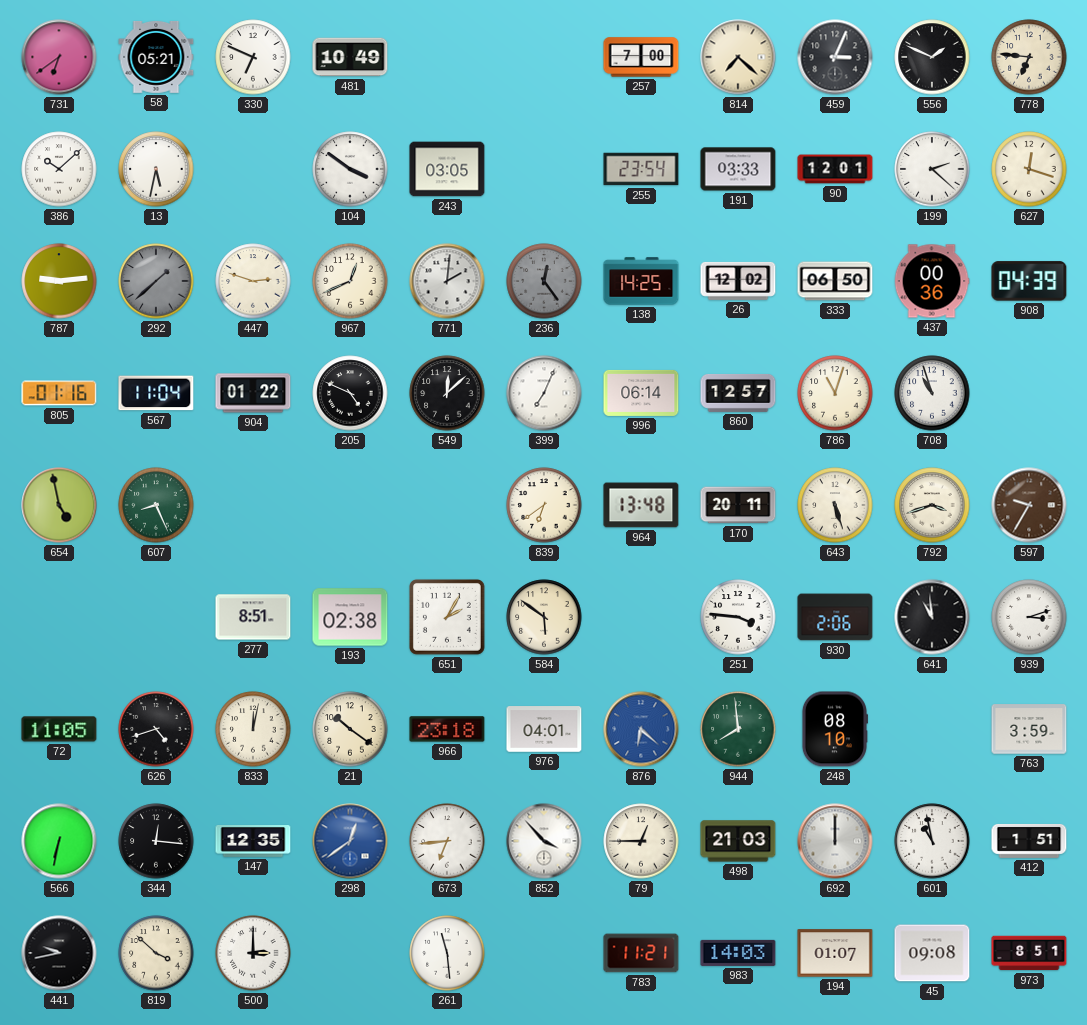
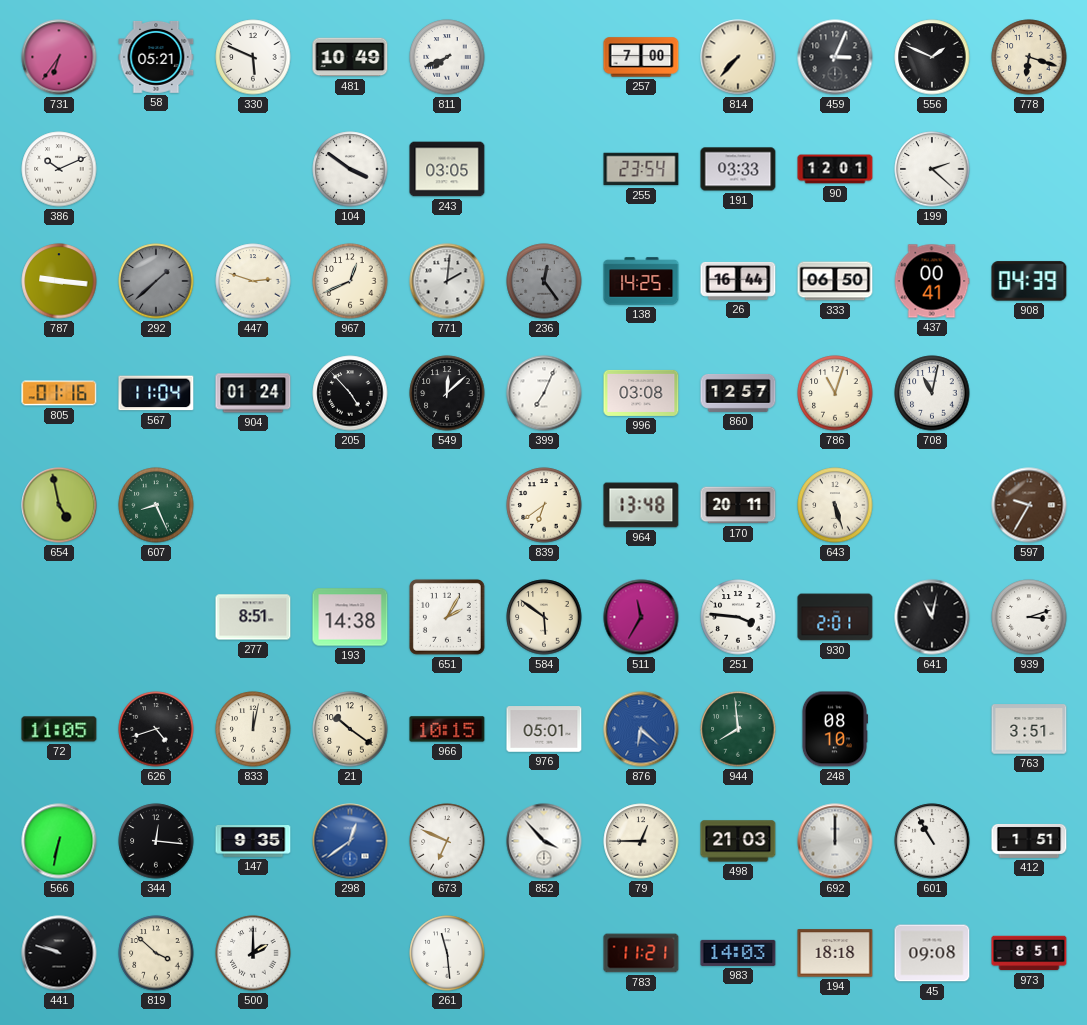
731: 6:39 -> 6:36 (59, 57)
330: 6:49 -> 5:49 (253, 57)
811: none -> 7:41 (447, 57)
814: 7:22 -> 7:37 (738, 57)
778: 6:46 -> 6:18 (1029, 57)
386: 10:08 -> 10:11 (59, 169)
13: 5:32 -> none (156, 169)
627: 12:18 -> none (1029, 169)
787: 9:14 -> 9:16 (59, 281)
26: 12:02 -> 16:44 (738, 281)
437: 00:36 -> 00:41 (932, 281)
904: 01:22 -> 01:24 (253, 393)
205: 4:49 -> 4:53 (350, 393)
996: 06:14 -> 03:08 (641, 393)
708: 10:57 -> 11:02 (932, 393)
792: 3:42 -> none (932, 505)
193: 02:38 -> 14:38 (350, 617)
511: none -> 11:35 (641, 617)
930: 2:06 -> 2:01 (835, 617)
641: 10:59 -> 11:02 (932, 617)
966: 23:18 -> 10:15 (447, 729)
976: 04:01 -> 05:01 (544, 729)
763: 3:59 -> 3:51 (1029, 729)
147: 12:35 -> 9:35 (253, 842)
673: 6:44 -> 6:49 (447, 841)
601: 10:58 -> 10:55 (932, 841)
441: 9:43 -> 9:48 (59, 953)
500: 3:00 -> 2:00 (253, 953)
194: 01:07 -> 18:18 (835, 953)
